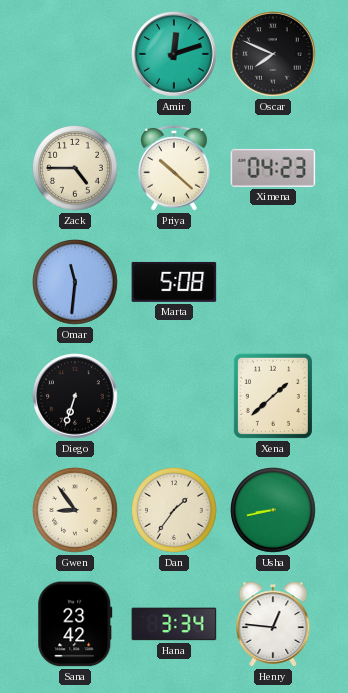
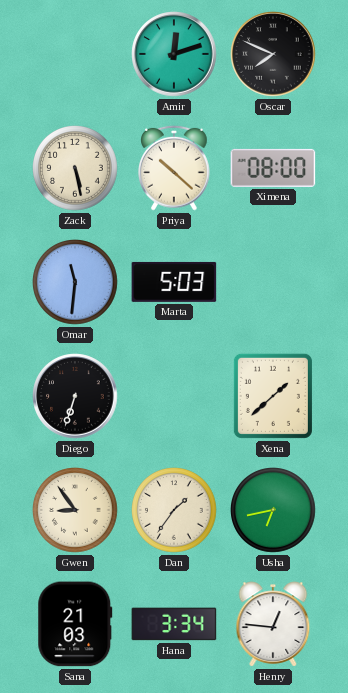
Zack: 4:45 -> 5:28 (76, 169)
Ximena: 04:23 -> 08:00 (273, 168)
Marta: 5:08 -> 5:03 (174, 282)
Usha: 8:43 -> 6:43 (274, 511)
Sana: 23:42 -> 21:03 (75, 624)
